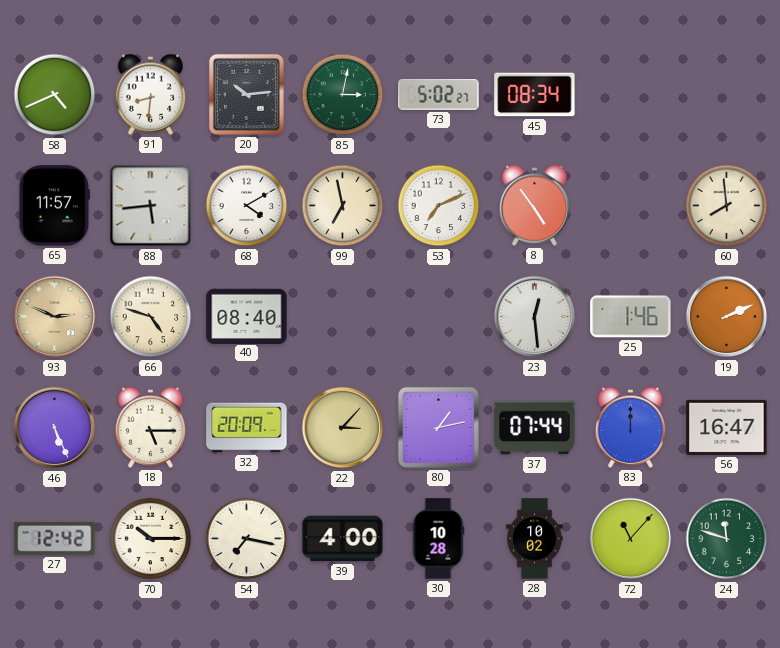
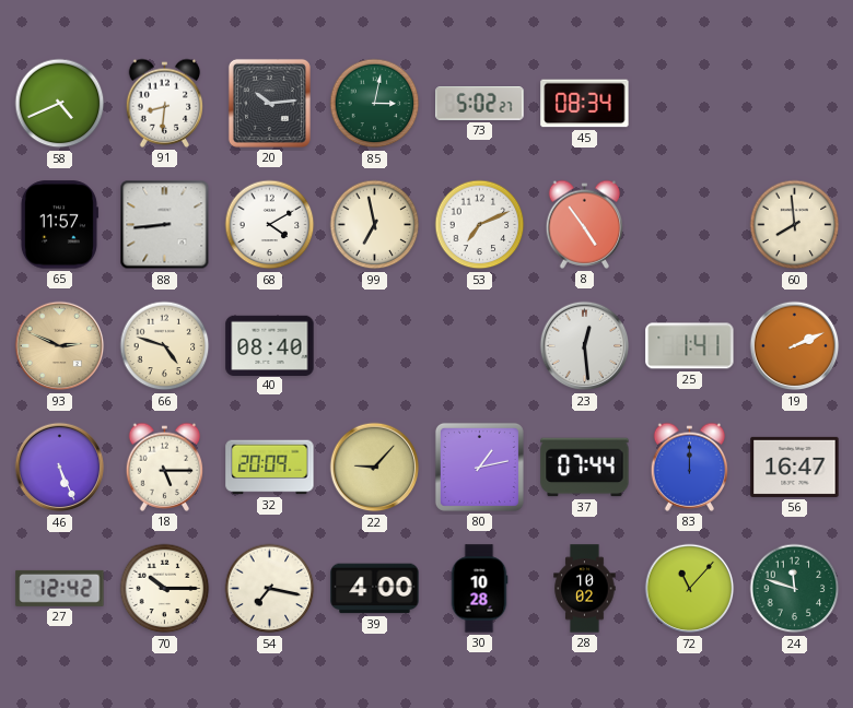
88: 5:44 -> 8:44 (165, 225)
25: 1:46 -> 1:41 (690, 346)
22: 3:07 -> 9:07 (375, 468)
